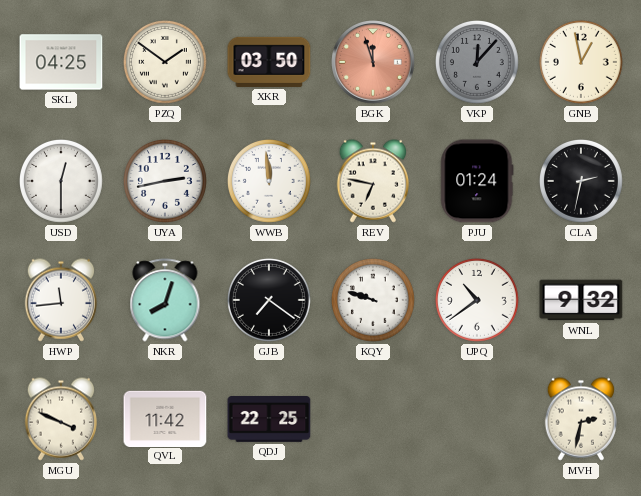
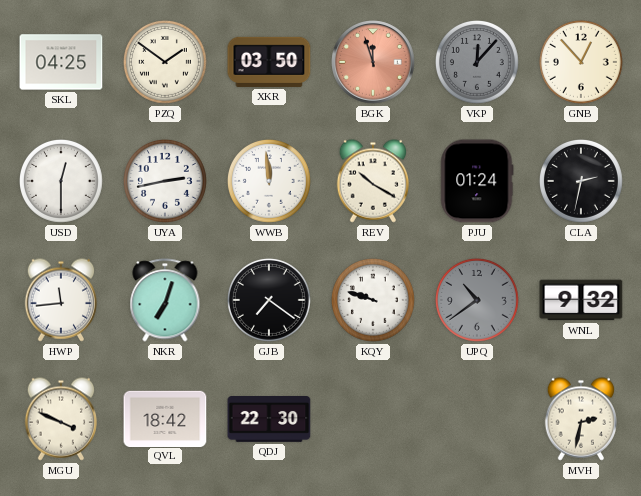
GNB: 12:58 -> 12:53 (581, 62)
REV: 6:47 -> 10:20 (372, 181)
NKR: 8:03 -> 7:03 (165, 300)
UPQ dial: white -> grey (477, 300)
QVL: 11:42 -> 18:42 (165, 418)
QDJ: 22:25 -> 22:30 (269, 420)
